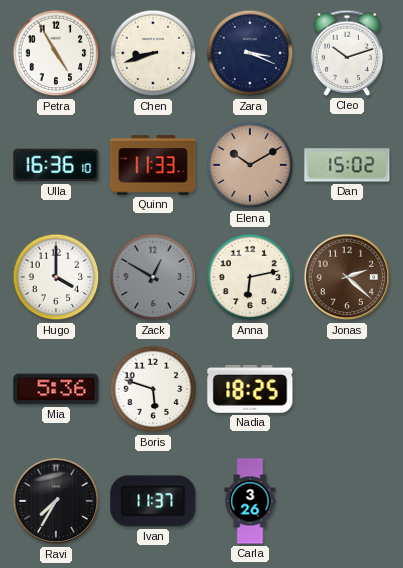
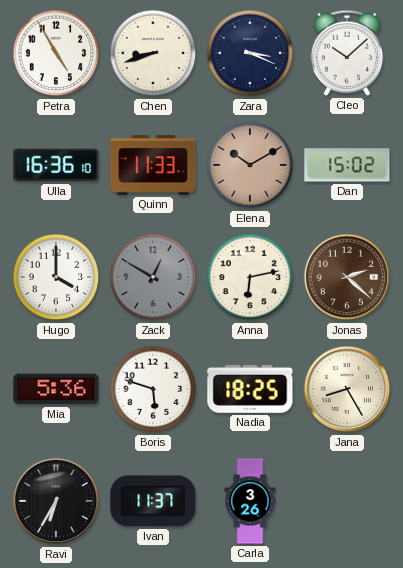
Cleo: 10:12 -> 10:08 (347, 53)
Jana: none -> 8:25 (347, 389)
Ravi: 7:35 -> 6:35 (56, 501)
